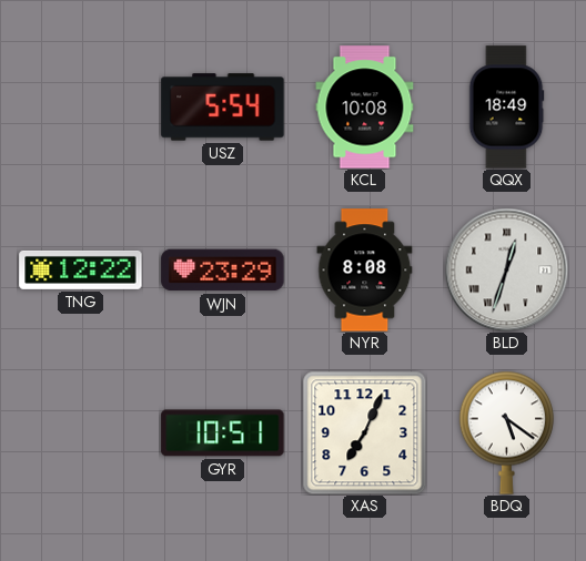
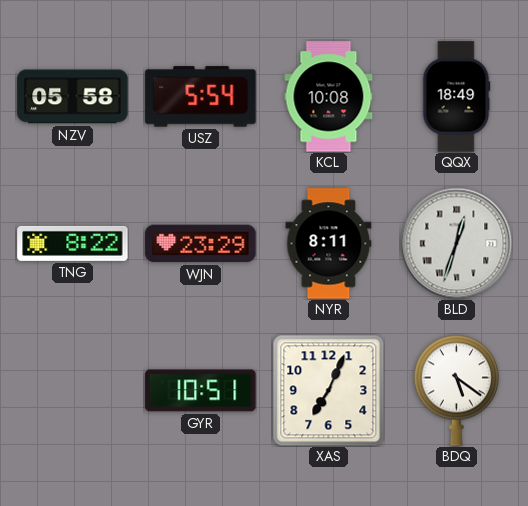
NZV: none -> 05:58 (73, 97)
TNG: 12:22 -> 8:22 (73, 243)
NYR: 8:08 -> 8:11 (329, 244)
